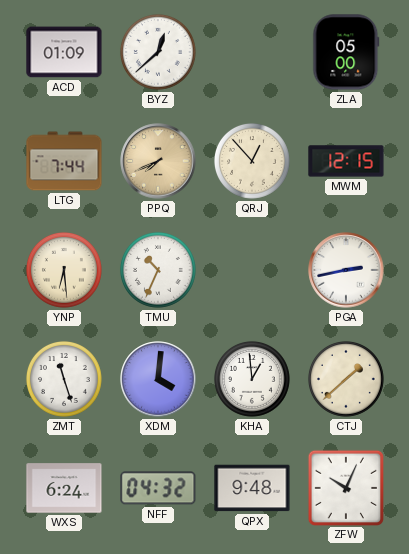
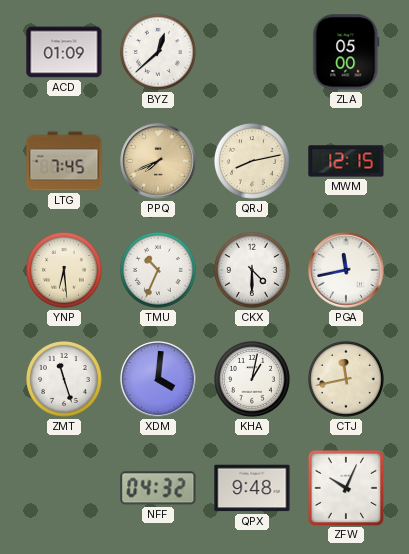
LTG: 7:44 -> 7:45 (64, 161)
QRJ: 12:53 -> 8:13 (252, 161)
CKX: none -> 4:30 (252, 270)
PGA: 2:43 -> 11:43 (346, 270)
KHA: 12:59 -> 1:02 (252, 379)
CTJ: 1:38 -> 11:43 (346, 379)
WXS: 6:24 -> none (64, 488)
